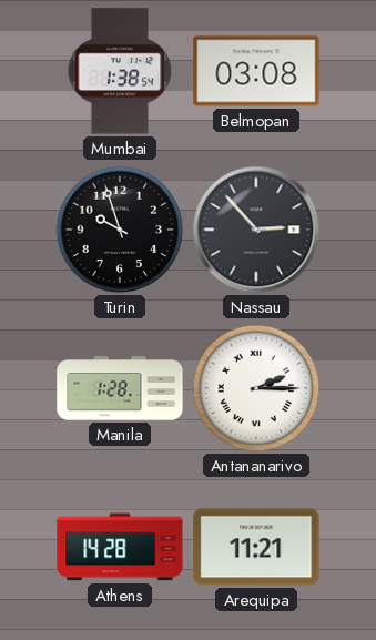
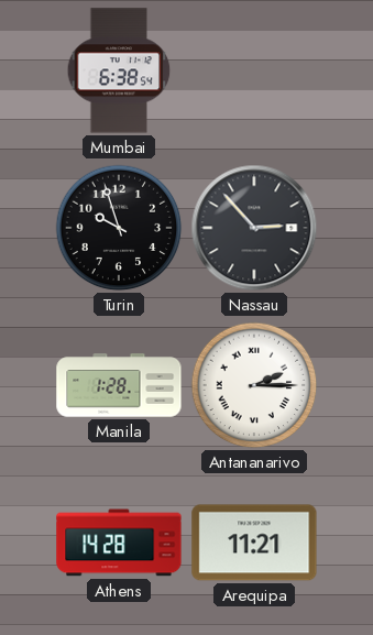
Mumbai: 1:38 -> 6:38 (119, 70)
Belmopan: 03:08 -> none (256, 71)
